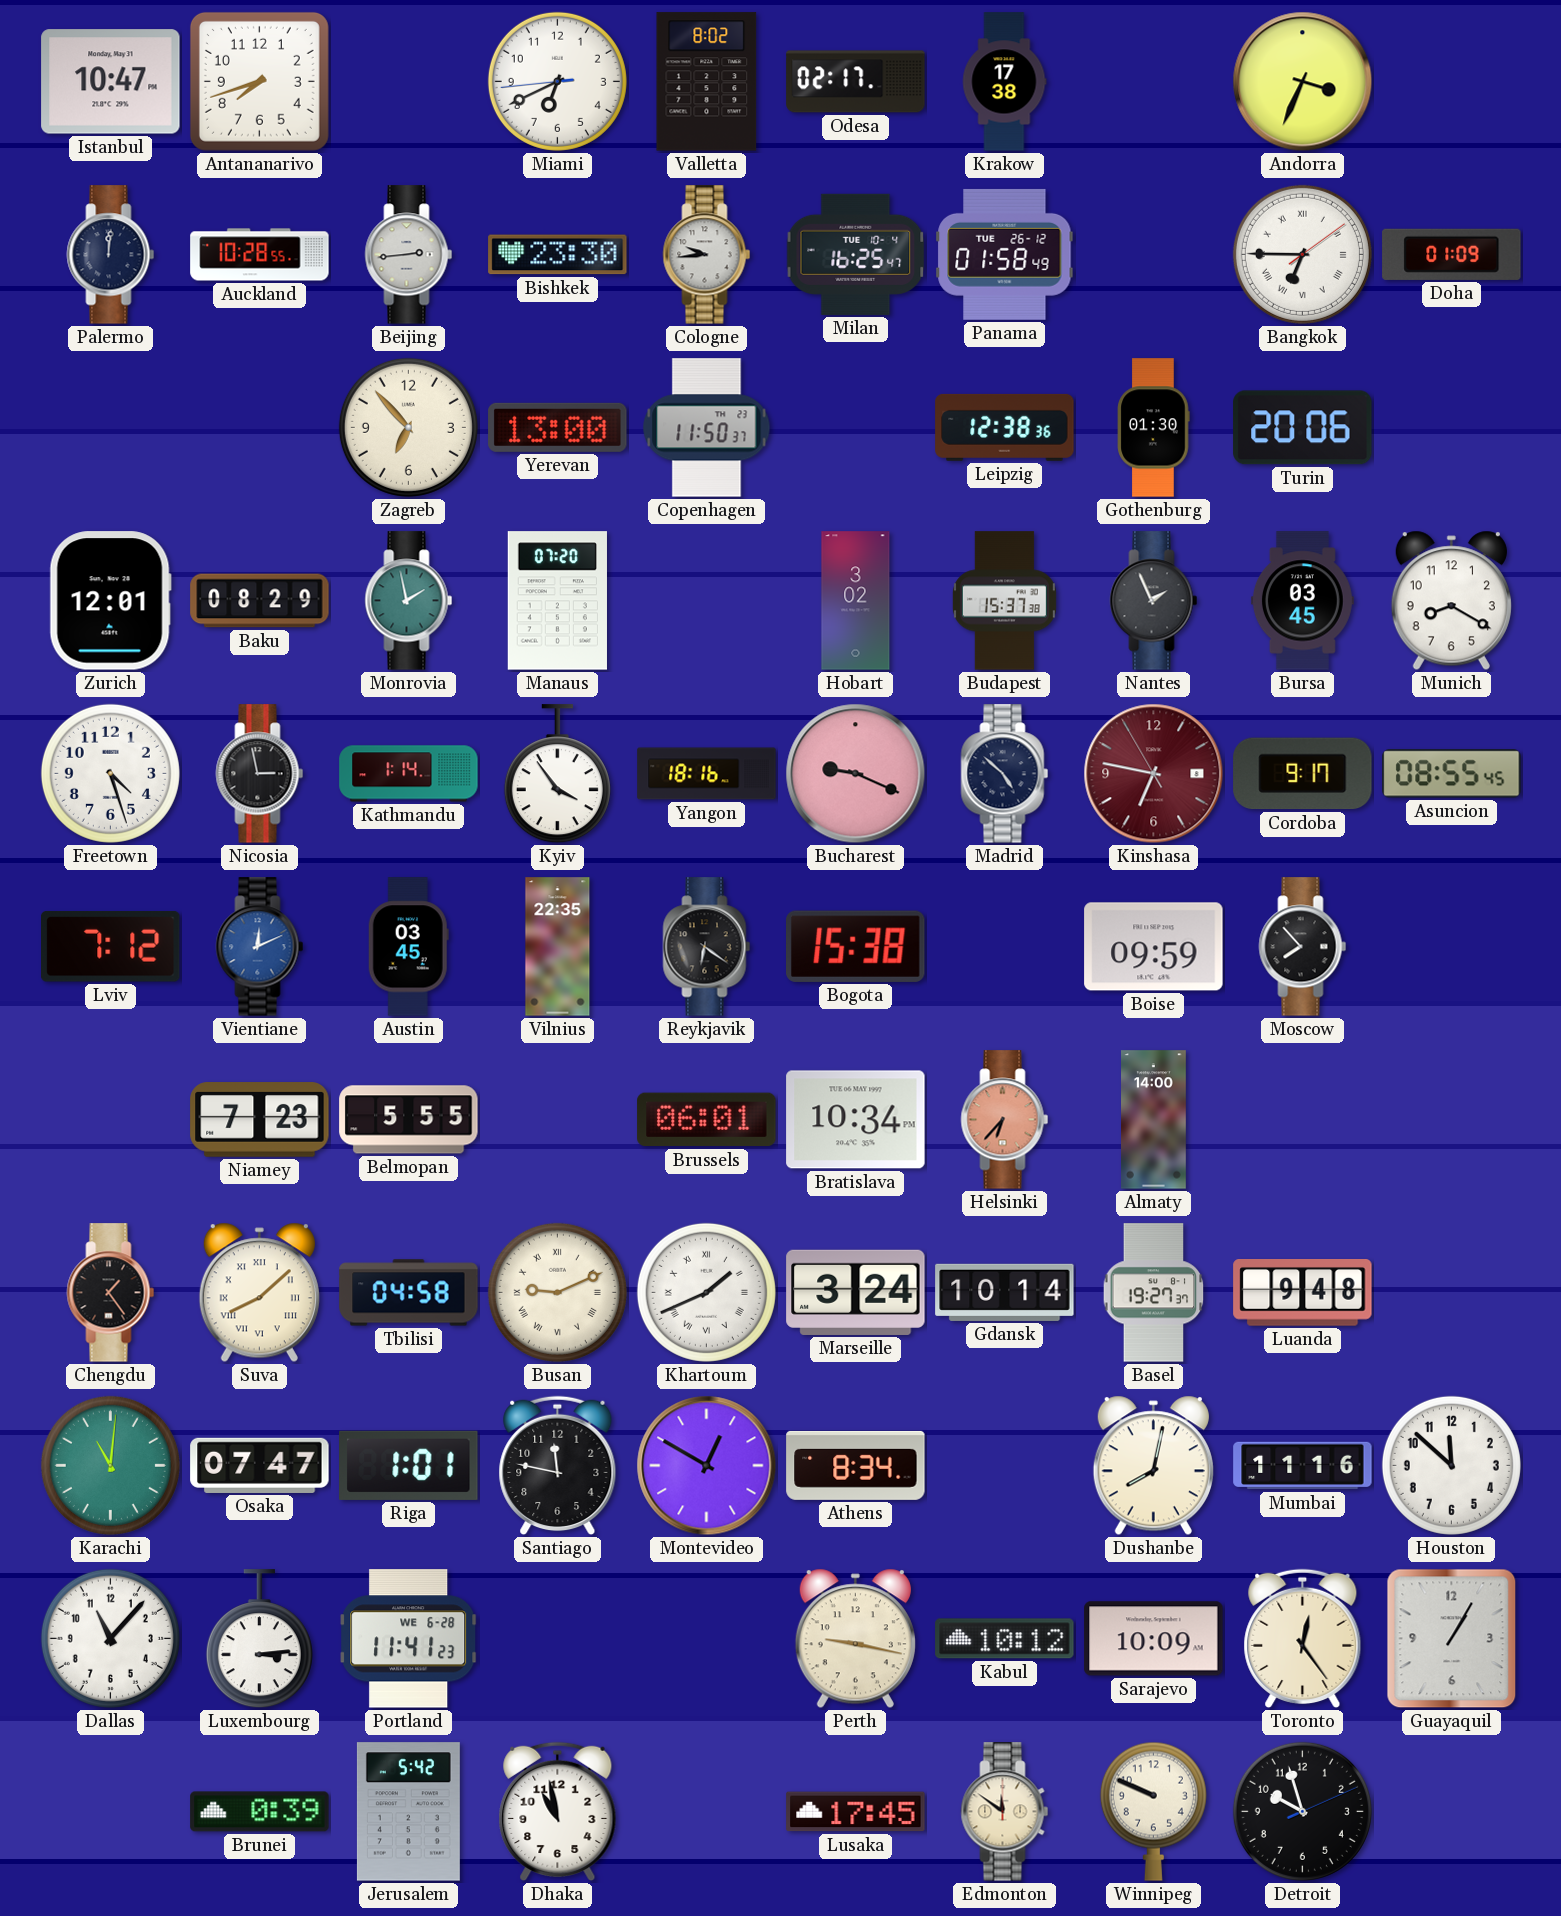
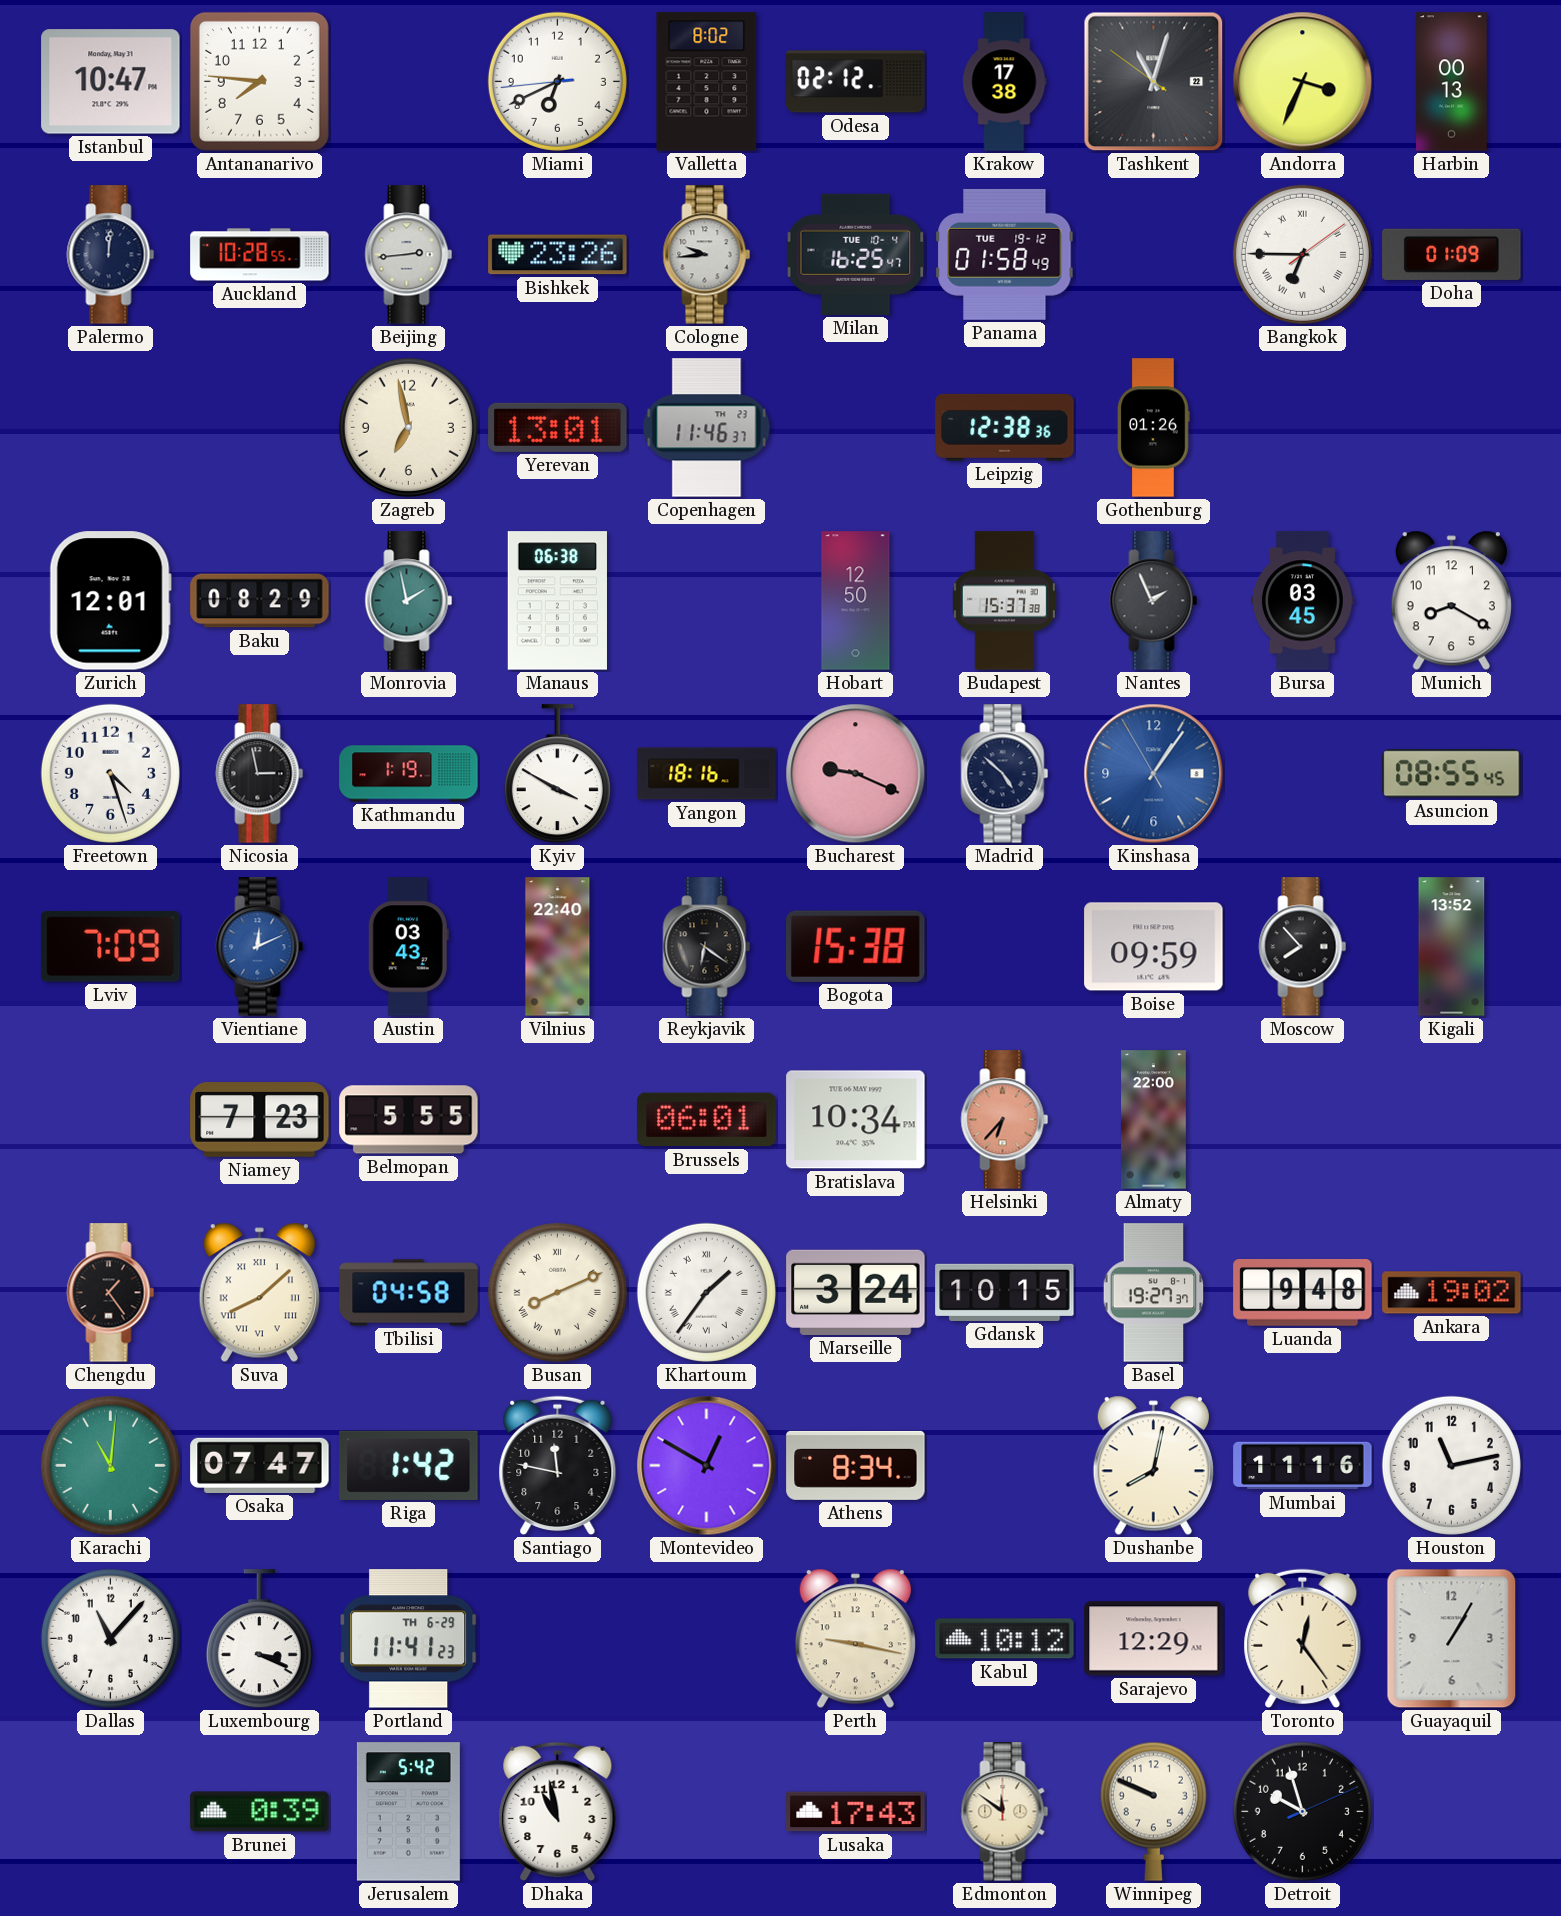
Antananarivo: 7:42 -> 7:46 (259, 81)
Odesa: 02:17 -> 02:12 (856, 82)
Tashkent: none -> 11:02 (1154, 82)
Harbin: none -> 00:13 (1452, 82)
Bishkek: 23:30 -> 23:26 (558, 255)
Panama date: TUE 26-12 -> TUE 19-12 (1005, 254)
Zagreb: 6:53 -> 6:58 (408, 427)
Yerevan: 13:00 -> 13:01 (558, 427)
Copenhagen: 11:50 -> 11:46 (707, 428)
Gothenburg: 01:30 -> 01:26 (1154, 428)
Turin: 20:06 -> none (1303, 428)
Manaus: 07:20 -> 06:38 (557, 601)
Hobart: 3:02 -> 12:50 (856, 601)
Kathmandu: 1:14 -> 1:19 (409, 774)
Kyiv: 3:54 -> 3:50 (557, 774)
Kinshasa: 6:46 -> 1:05 (1154, 774)
Kinshasa dial: burgundy -> blue (1154, 774)
Cordoba: 9:17 -> none (1303, 774)
Lviv: 7:12 -> 7:09 (111, 947)
Austin: 03:45 -> 03:43 (408, 947)
Vilnius: 22:35 -> 22:40 (558, 947)
Kigali: none -> 13:52 (1452, 947)
Almaty: 14:00 -> 22:00 (1154, 1120)
Busan: 9:11 -> 8:11 (557, 1292)
Khartoum: 1:41 -> 1:36 (706, 1292)
Gdansk: 10:14 -> 10:15 (1005, 1292)
Ankara: none -> 19:02 (1452, 1293)
Riga: 1:01 -> 1:42 (409, 1465)
Houston: 11:52 -> 11:13 (1451, 1465)
Luxembourg: 3:14 -> 3:19 (259, 1639)
Portland date: WE 6-28 -> TH 6-29 (409, 1639)
Sarajevo: 10:09 -> 12:29 (1154, 1639)
Lusaka: 17:45 -> 17:43 (856, 1812)
